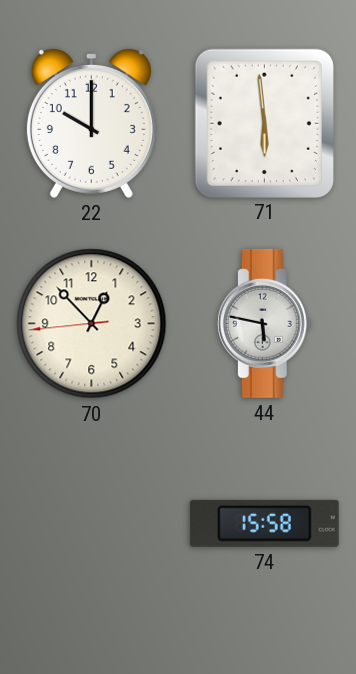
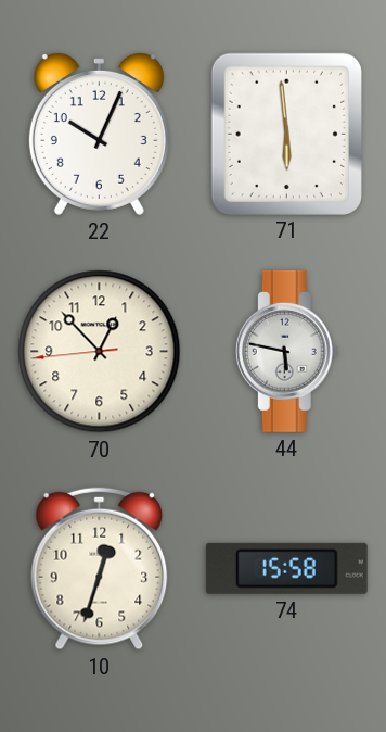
22: 10:00 -> 10:04 (99, 134)
10: none -> 12:33 (100, 569)
